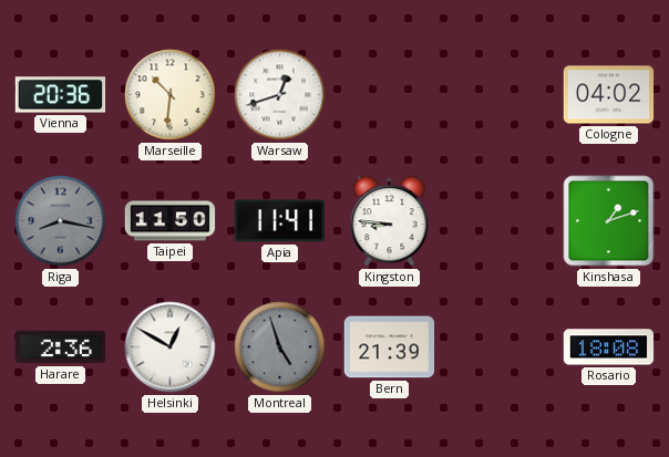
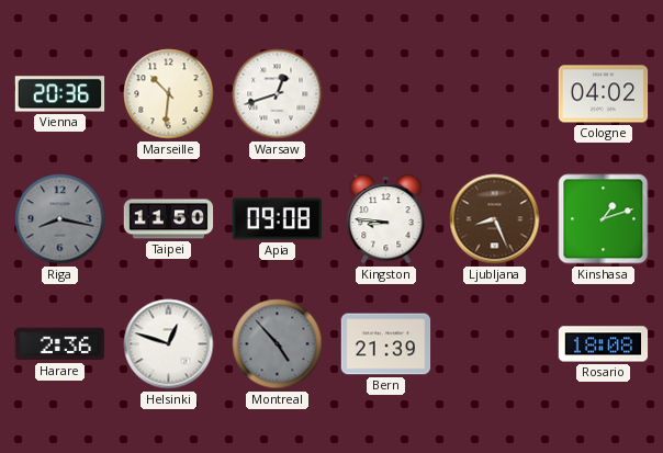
Apia: 11:41 -> 09:08 (278, 219)
Ljubljana: none -> 8:26 (495, 219)
Helsinki: 12:50 -> 12:48 (169, 344)
Montreal: 4:57 -> 4:53 (278, 344)
